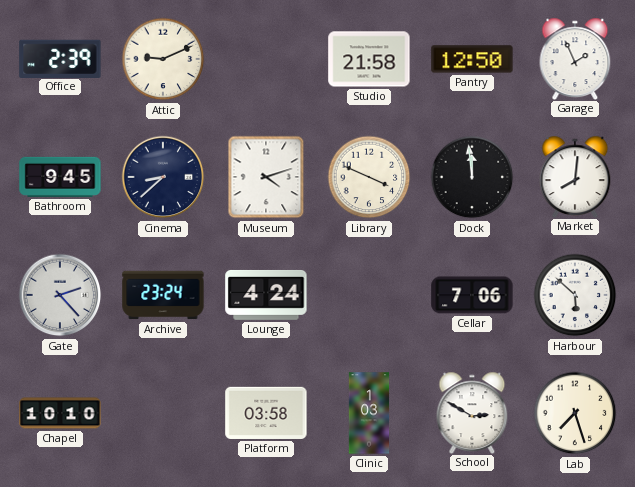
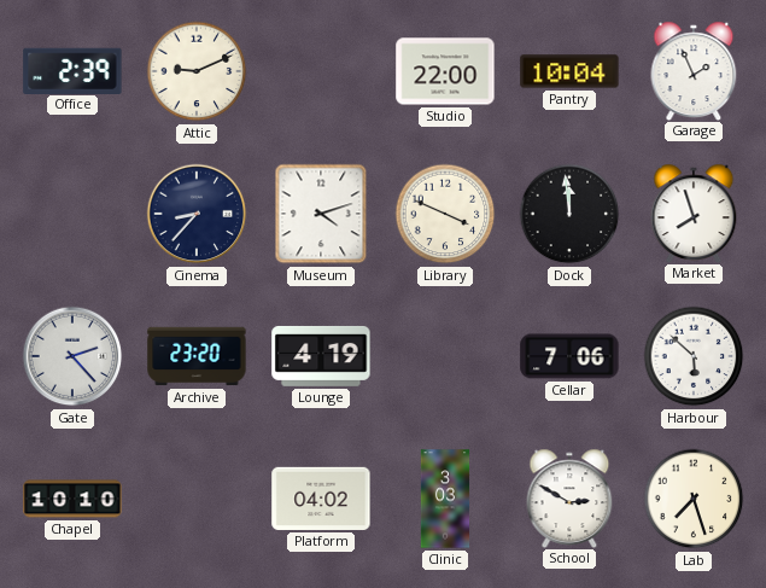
Studio: 21:58 -> 22:00 (445, 71)
Pantry: 12:50 -> 10:04 (569, 71)
Bathroom: 9:45 -> none (60, 177)
Cinema: 8:38 -> 8:37 (197, 214)
Market: 8:01 -> 7:57 (694, 213)
Archive: 23:24 -> 23:20 (197, 356)
Lounge: 4:24 -> 4:19 (321, 356)
Platform: 03:58 -> 04:02 (321, 499)
Clinic: 1:03 -> 3:03 (445, 499)
